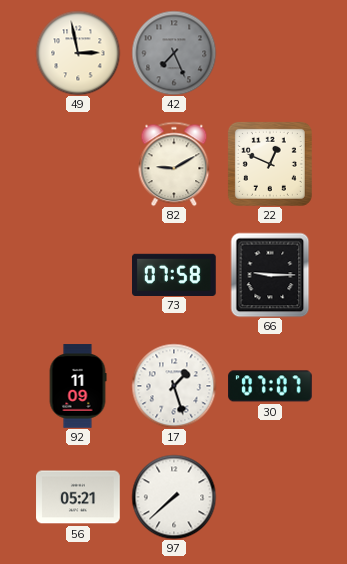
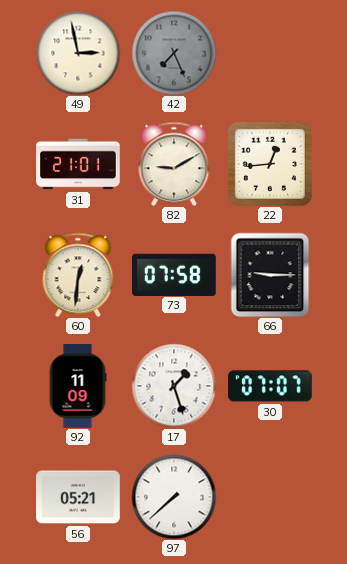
31: none -> 21:01 (78, 164)
22: 12:49 -> 12:44 (270, 164)
60: none -> 12:31 (78, 275)
